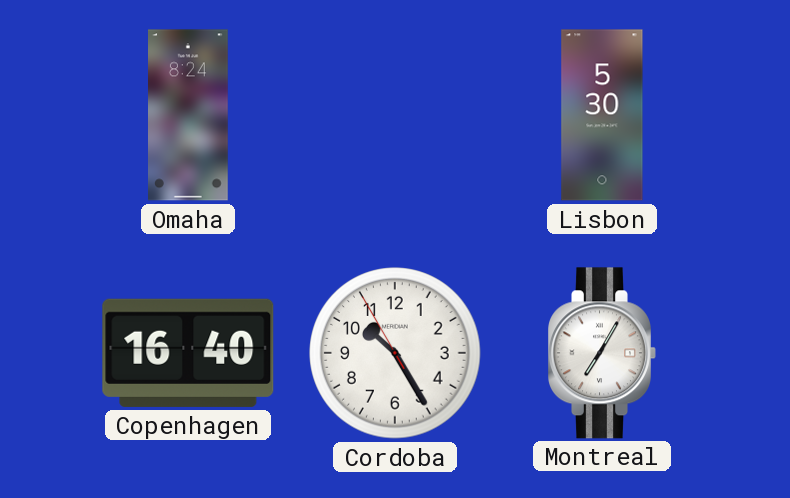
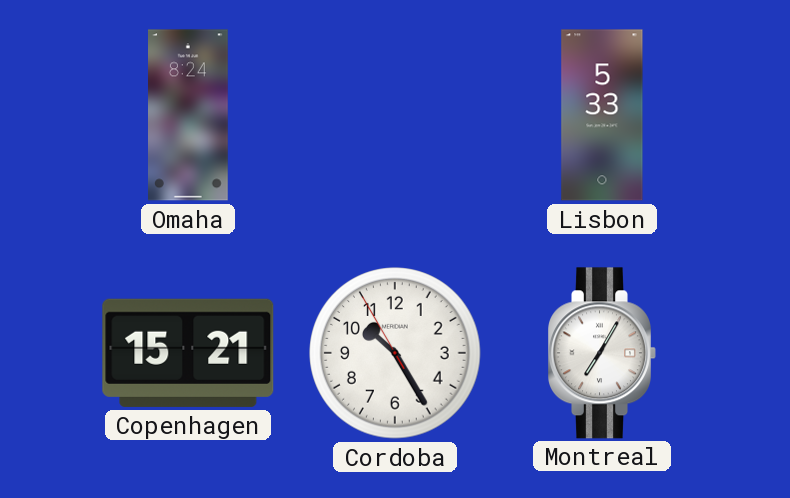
Lisbon: 5:30 -> 5:33 (602, 115)
Copenhagen: 16:40 -> 15:21 (188, 353)
